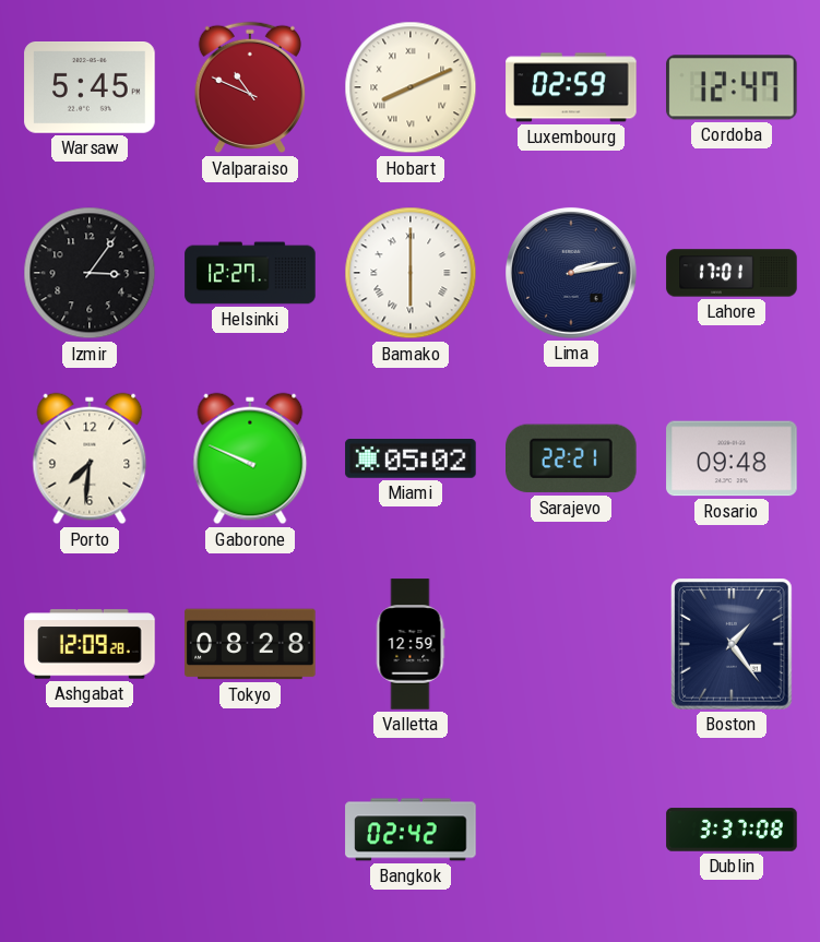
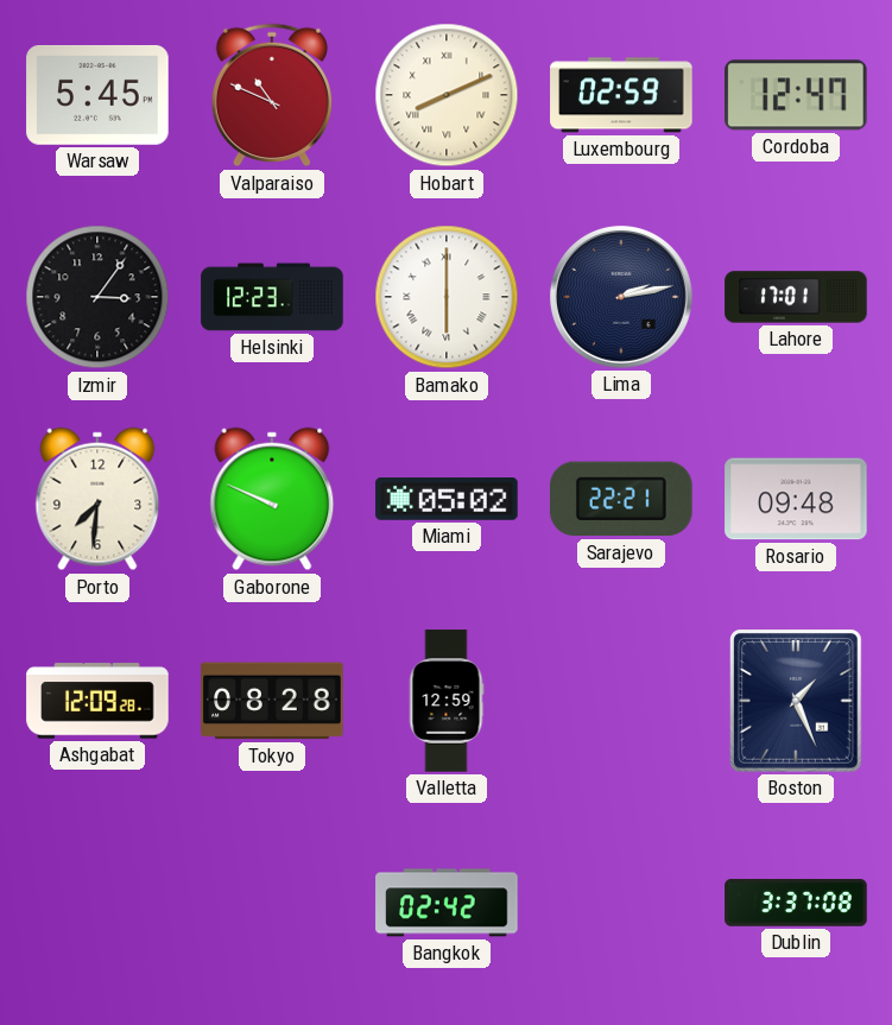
Helsinki: 12:27 -> 12:23 (272, 297)
Boston: 1:24 -> 1:26 (797, 702)
